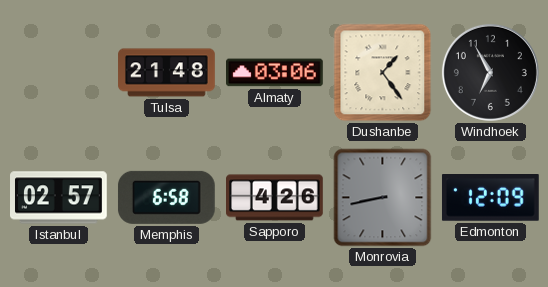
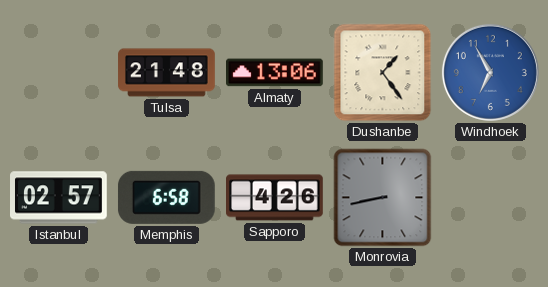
Almaty: 03:06 -> 13:06 (275, 73)
Windhoek dial: black -> blue (490, 72)
Edmonton: 12:09 -> none (490, 198)
